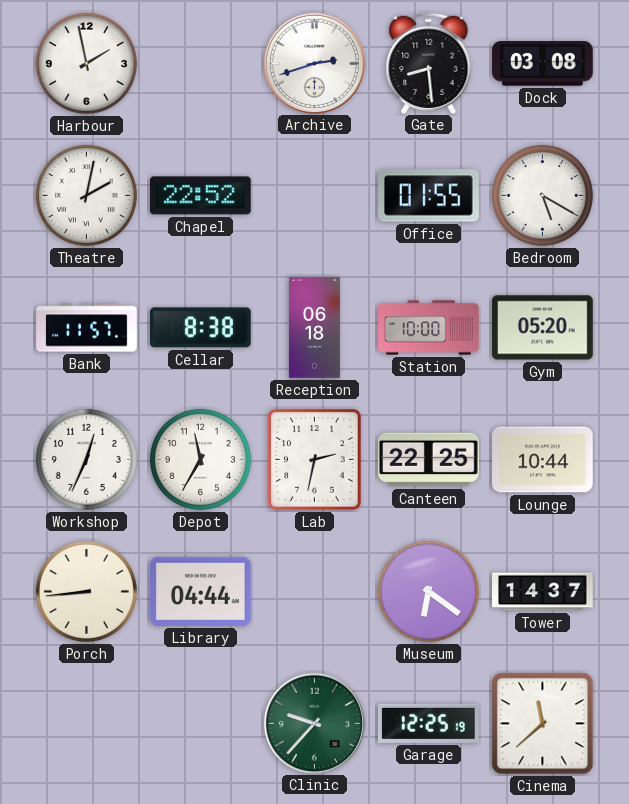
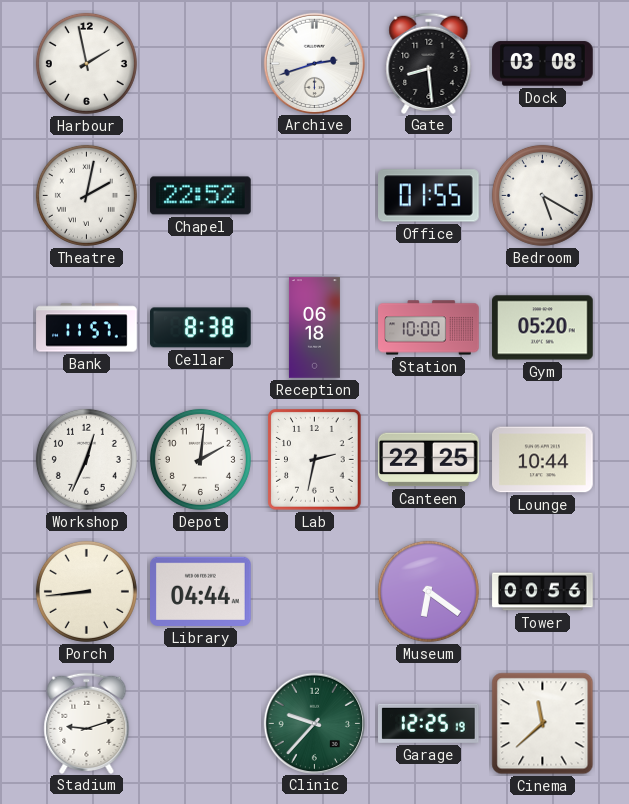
Depot: 11:35 -> 2:01 (200, 459)
Tower: 14:37 -> 00:56 (543, 592)
Stadium: none -> 9:12 (87, 723)
